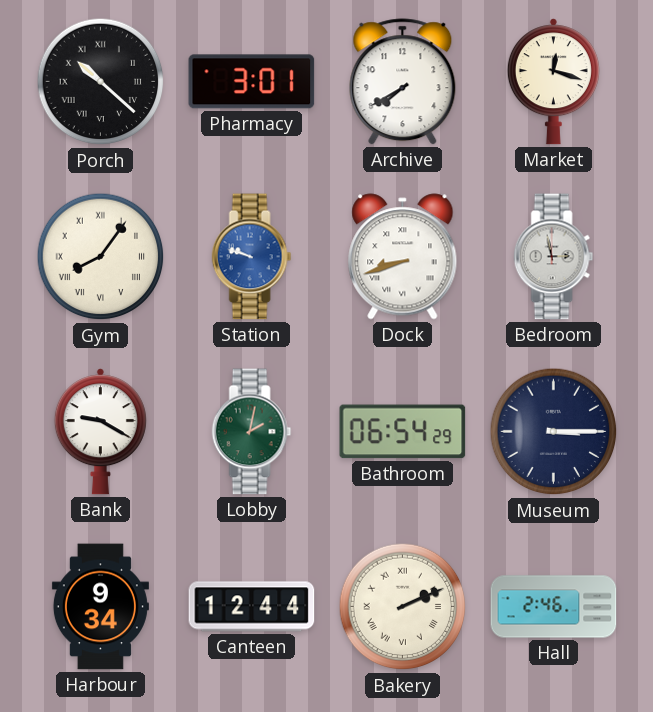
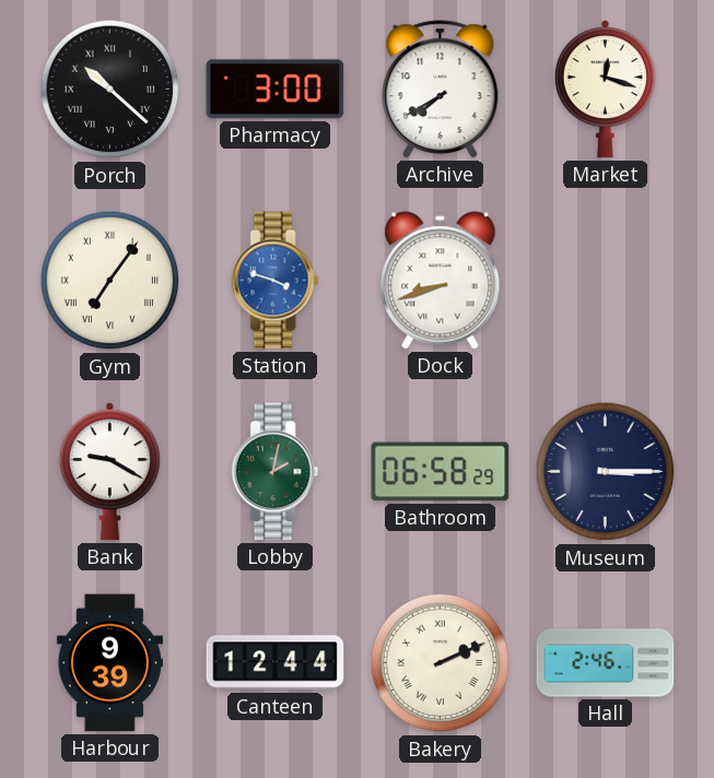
Pharmacy: 3:01 -> 3:00 (276, 90)
Gym: 8:06 -> 7:06 (110, 281)
Station: 9:48 -> 3:48 (276, 281)
Bedroom: 2:58 -> none (554, 257)
Bathroom: 06:54 -> 06:58 (441, 472)
Harbour: 9:34 -> 9:39 (109, 663)
